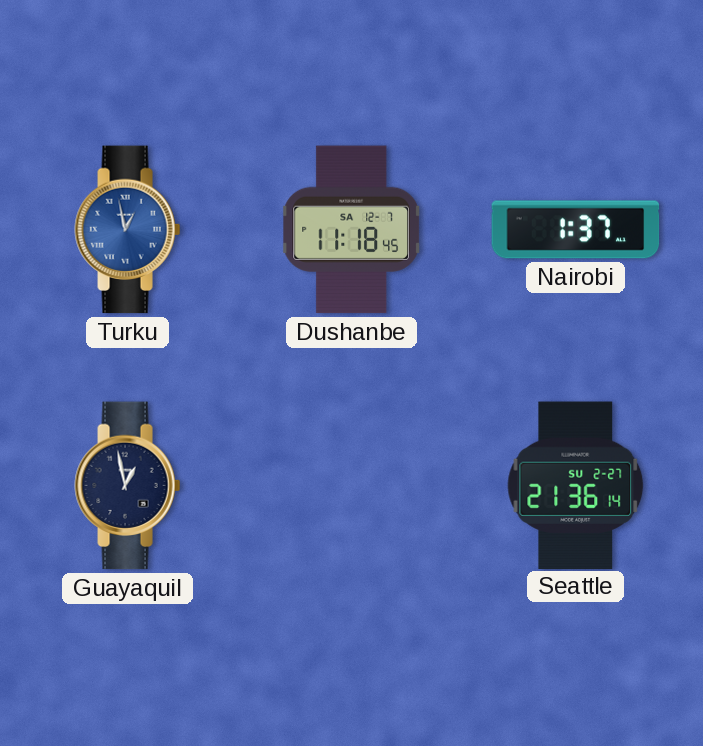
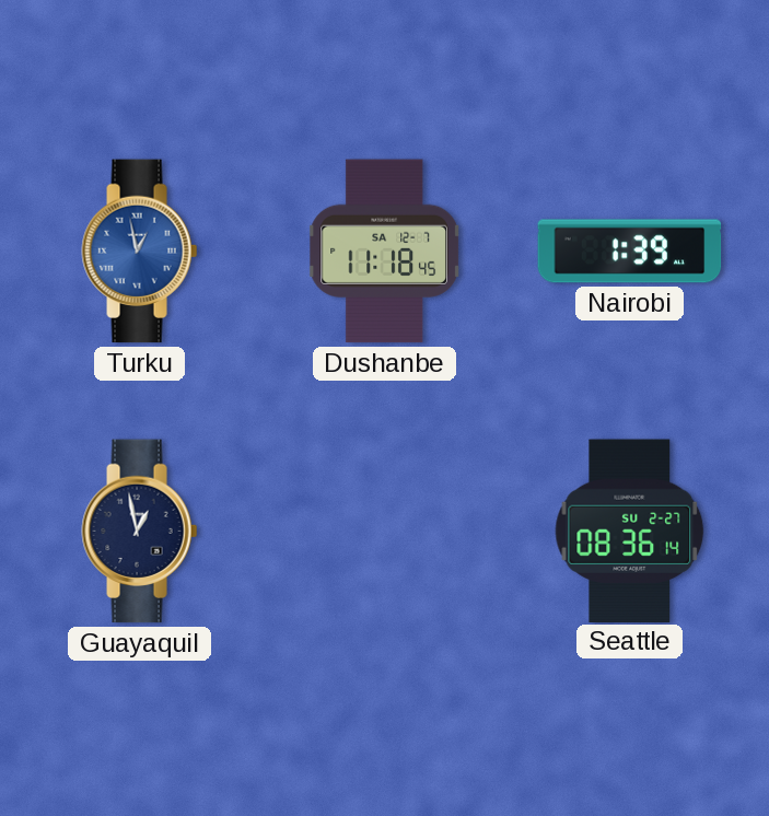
Nairobi: 1:37 -> 1:39 (630, 252)
Seattle: 21:36 -> 08:36 (630, 531)
